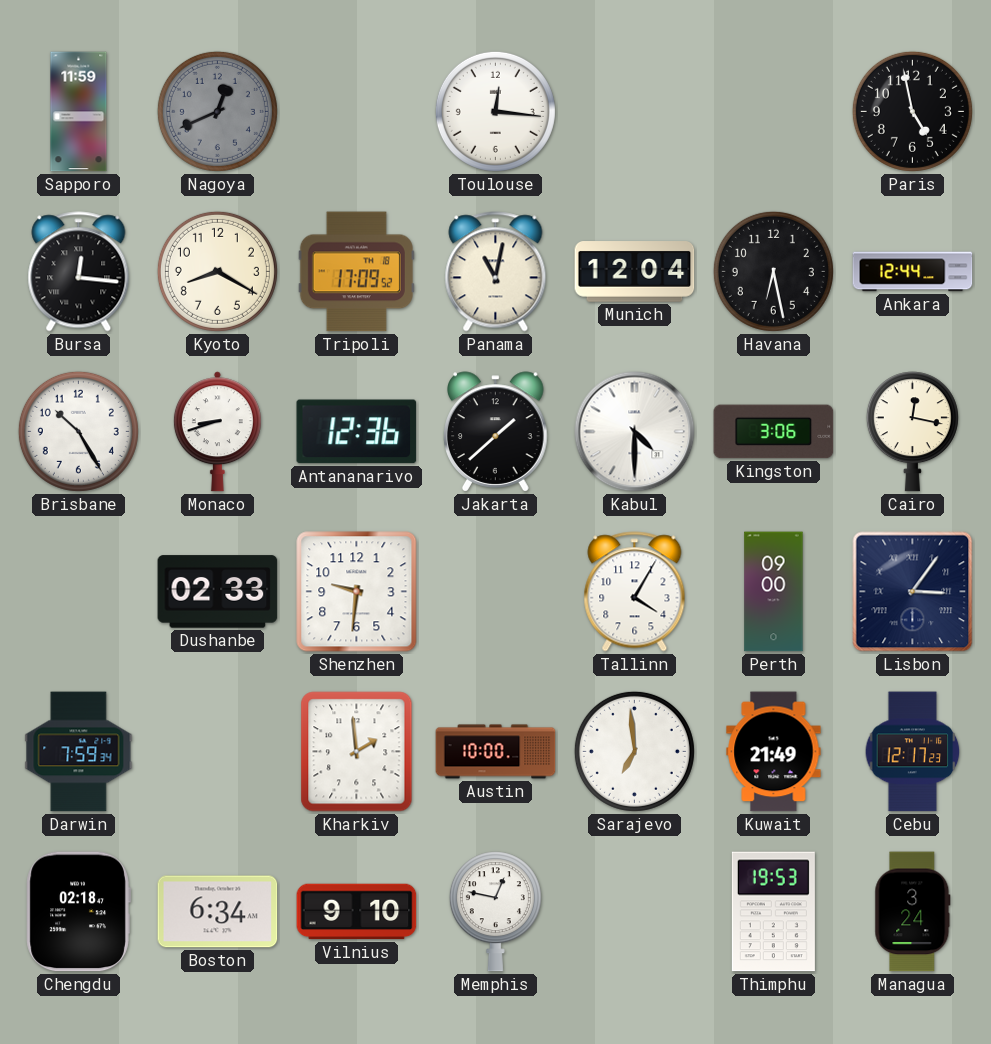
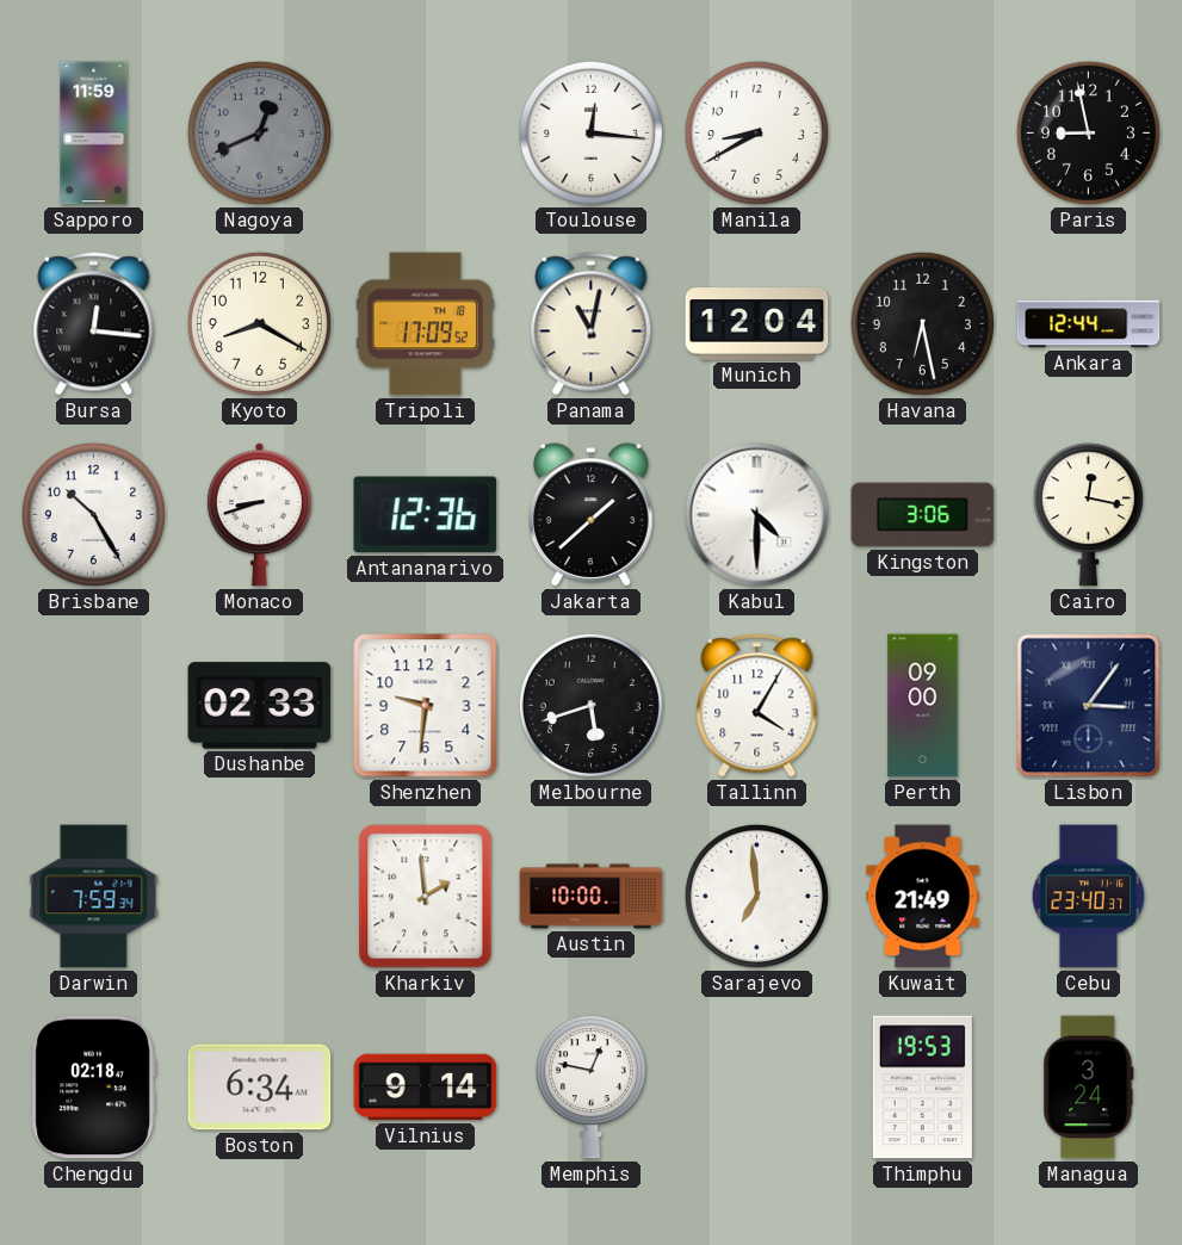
Manila: none -> 8:40 (756, 132)
Paris: 4:58 -> 8:58 (1088, 132)
Melbourne: none -> 5:42 (590, 705)
Cebu: 12:17 -> 23:40 (1089, 897)
Vilnius: 9:10 -> 9:14 (426, 1088)
